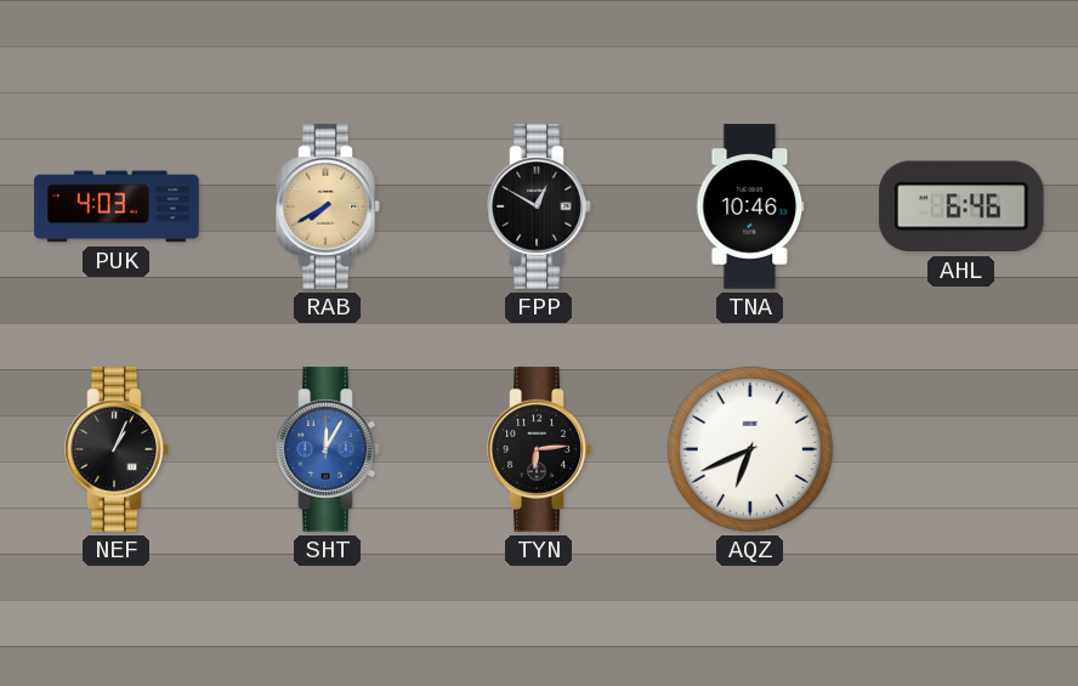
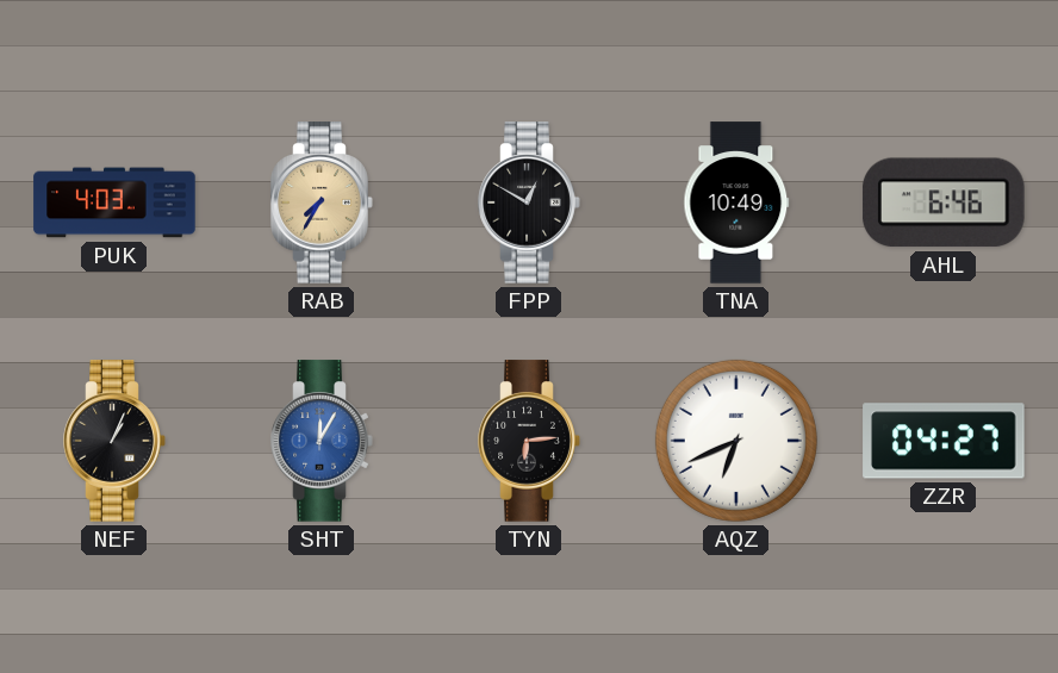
RAB: 7:40 -> 7:35 (322, 202)
TNA: 10:46 -> 10:49 (736, 202)
ZZR: none -> 04:27 (944, 441)
